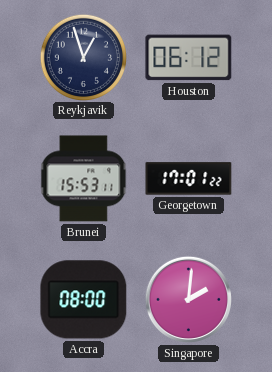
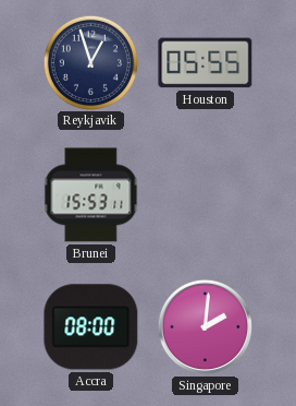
Houston: 06:12 -> 05:55 (206, 63)
Georgetown: 17:01 -> none (189, 179)
